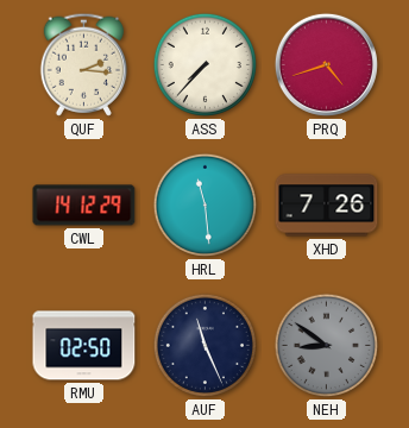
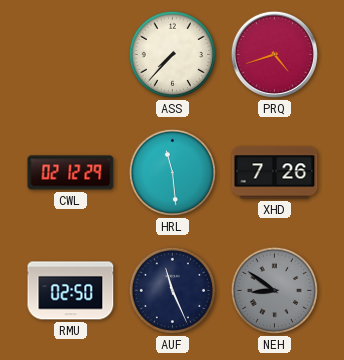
QUF: 2:16 -> none (83, 64)
CWL: 14:12 -> 02:12 (71, 173)
